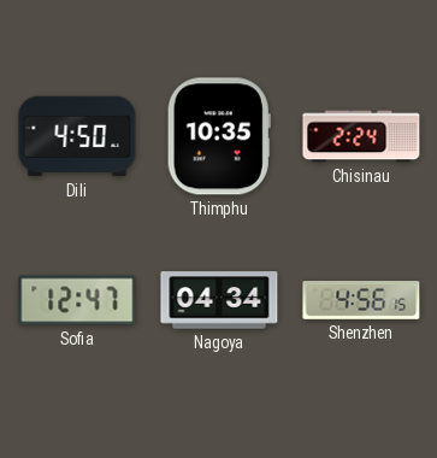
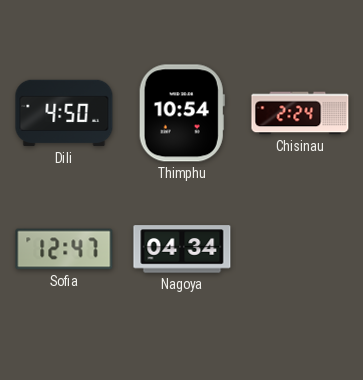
Thimphu: 10:35 -> 10:54 (182, 113)
Shenzhen: 4:56 -> none (361, 301)
